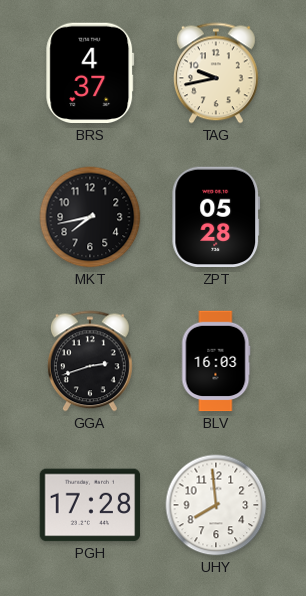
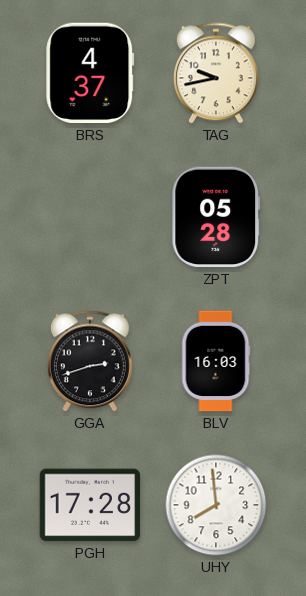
MKT: 7:43 -> none (90, 217)
